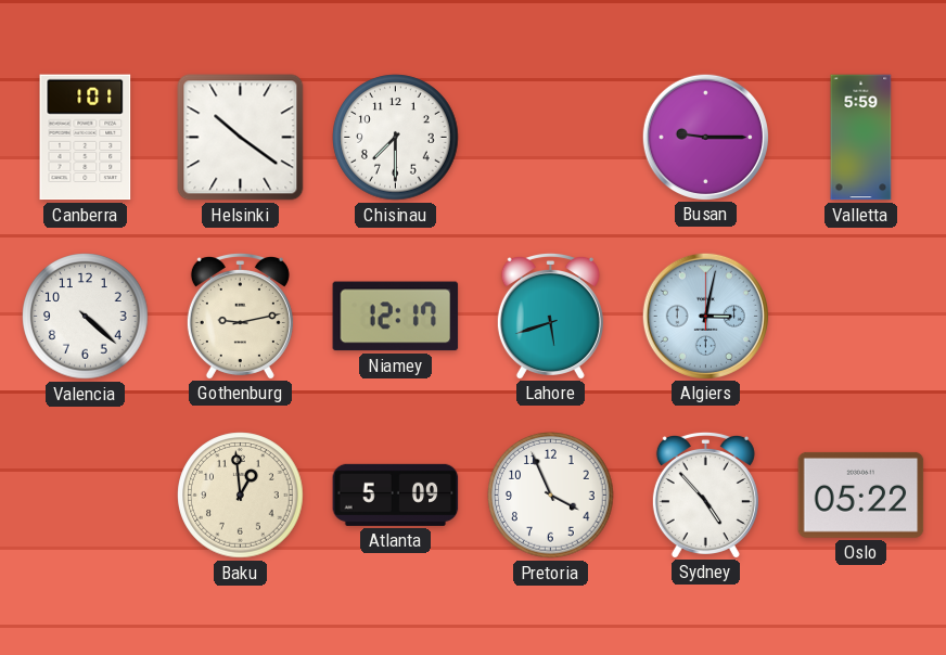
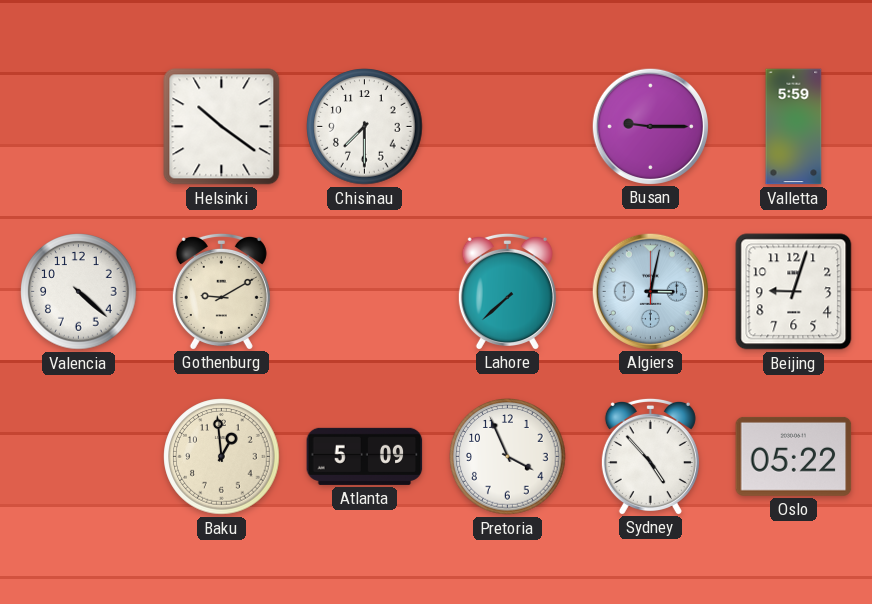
Canberra: 1:01 -> none (86, 138)
Gothenburg: 9:13 -> 9:10 (221, 291)
Niamey: 12:17 -> none (396, 317)
Lahore: 5:42 -> 7:38 (507, 291)
Beijing: none -> 9:03 (794, 292)
